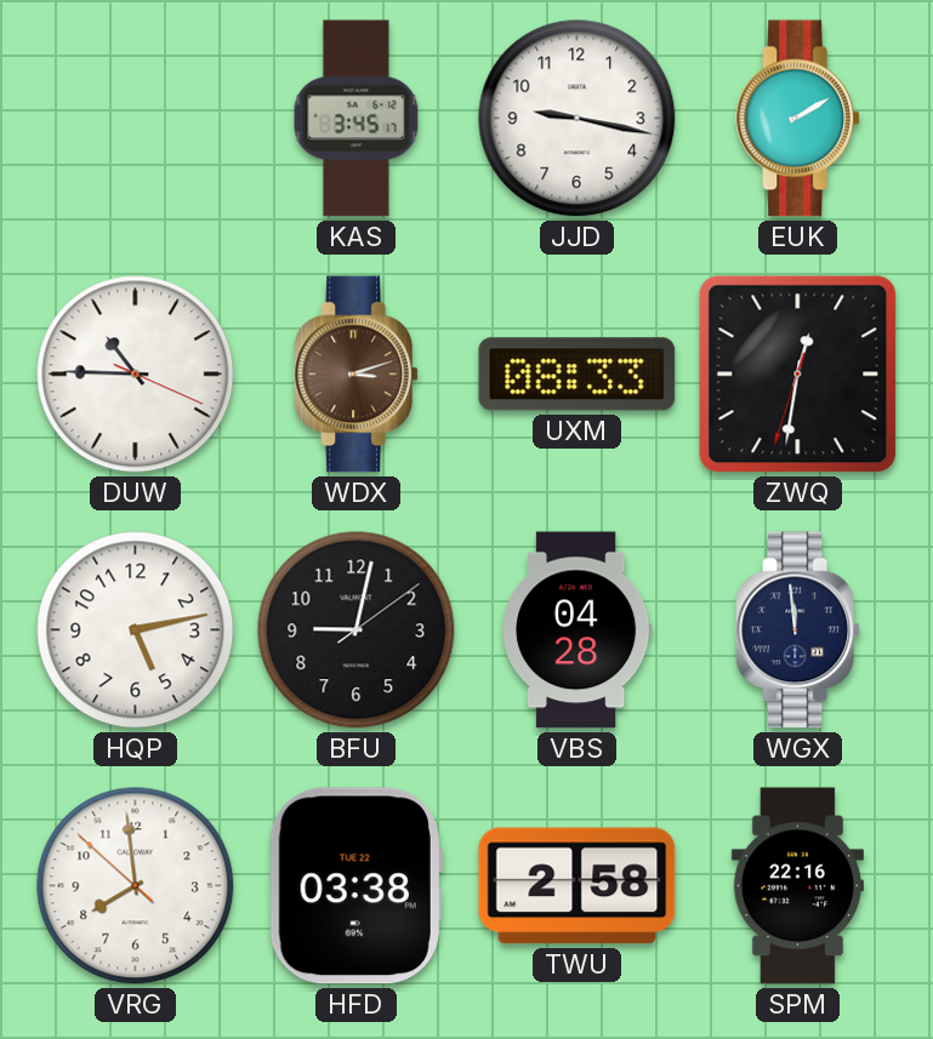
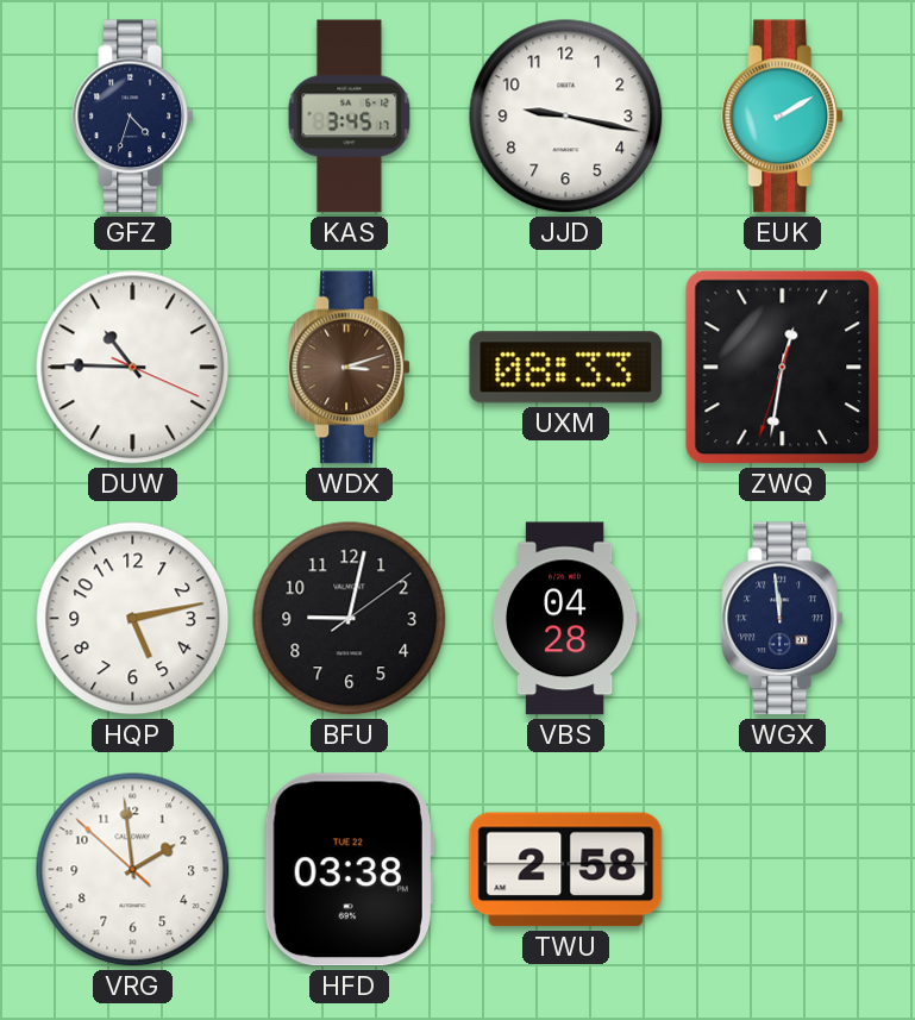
GFZ: none -> 4:33 (133, 117)
VRG: 7:58 -> 1:58 (133, 870)
SPM: 22:16 -> none (797, 886)
